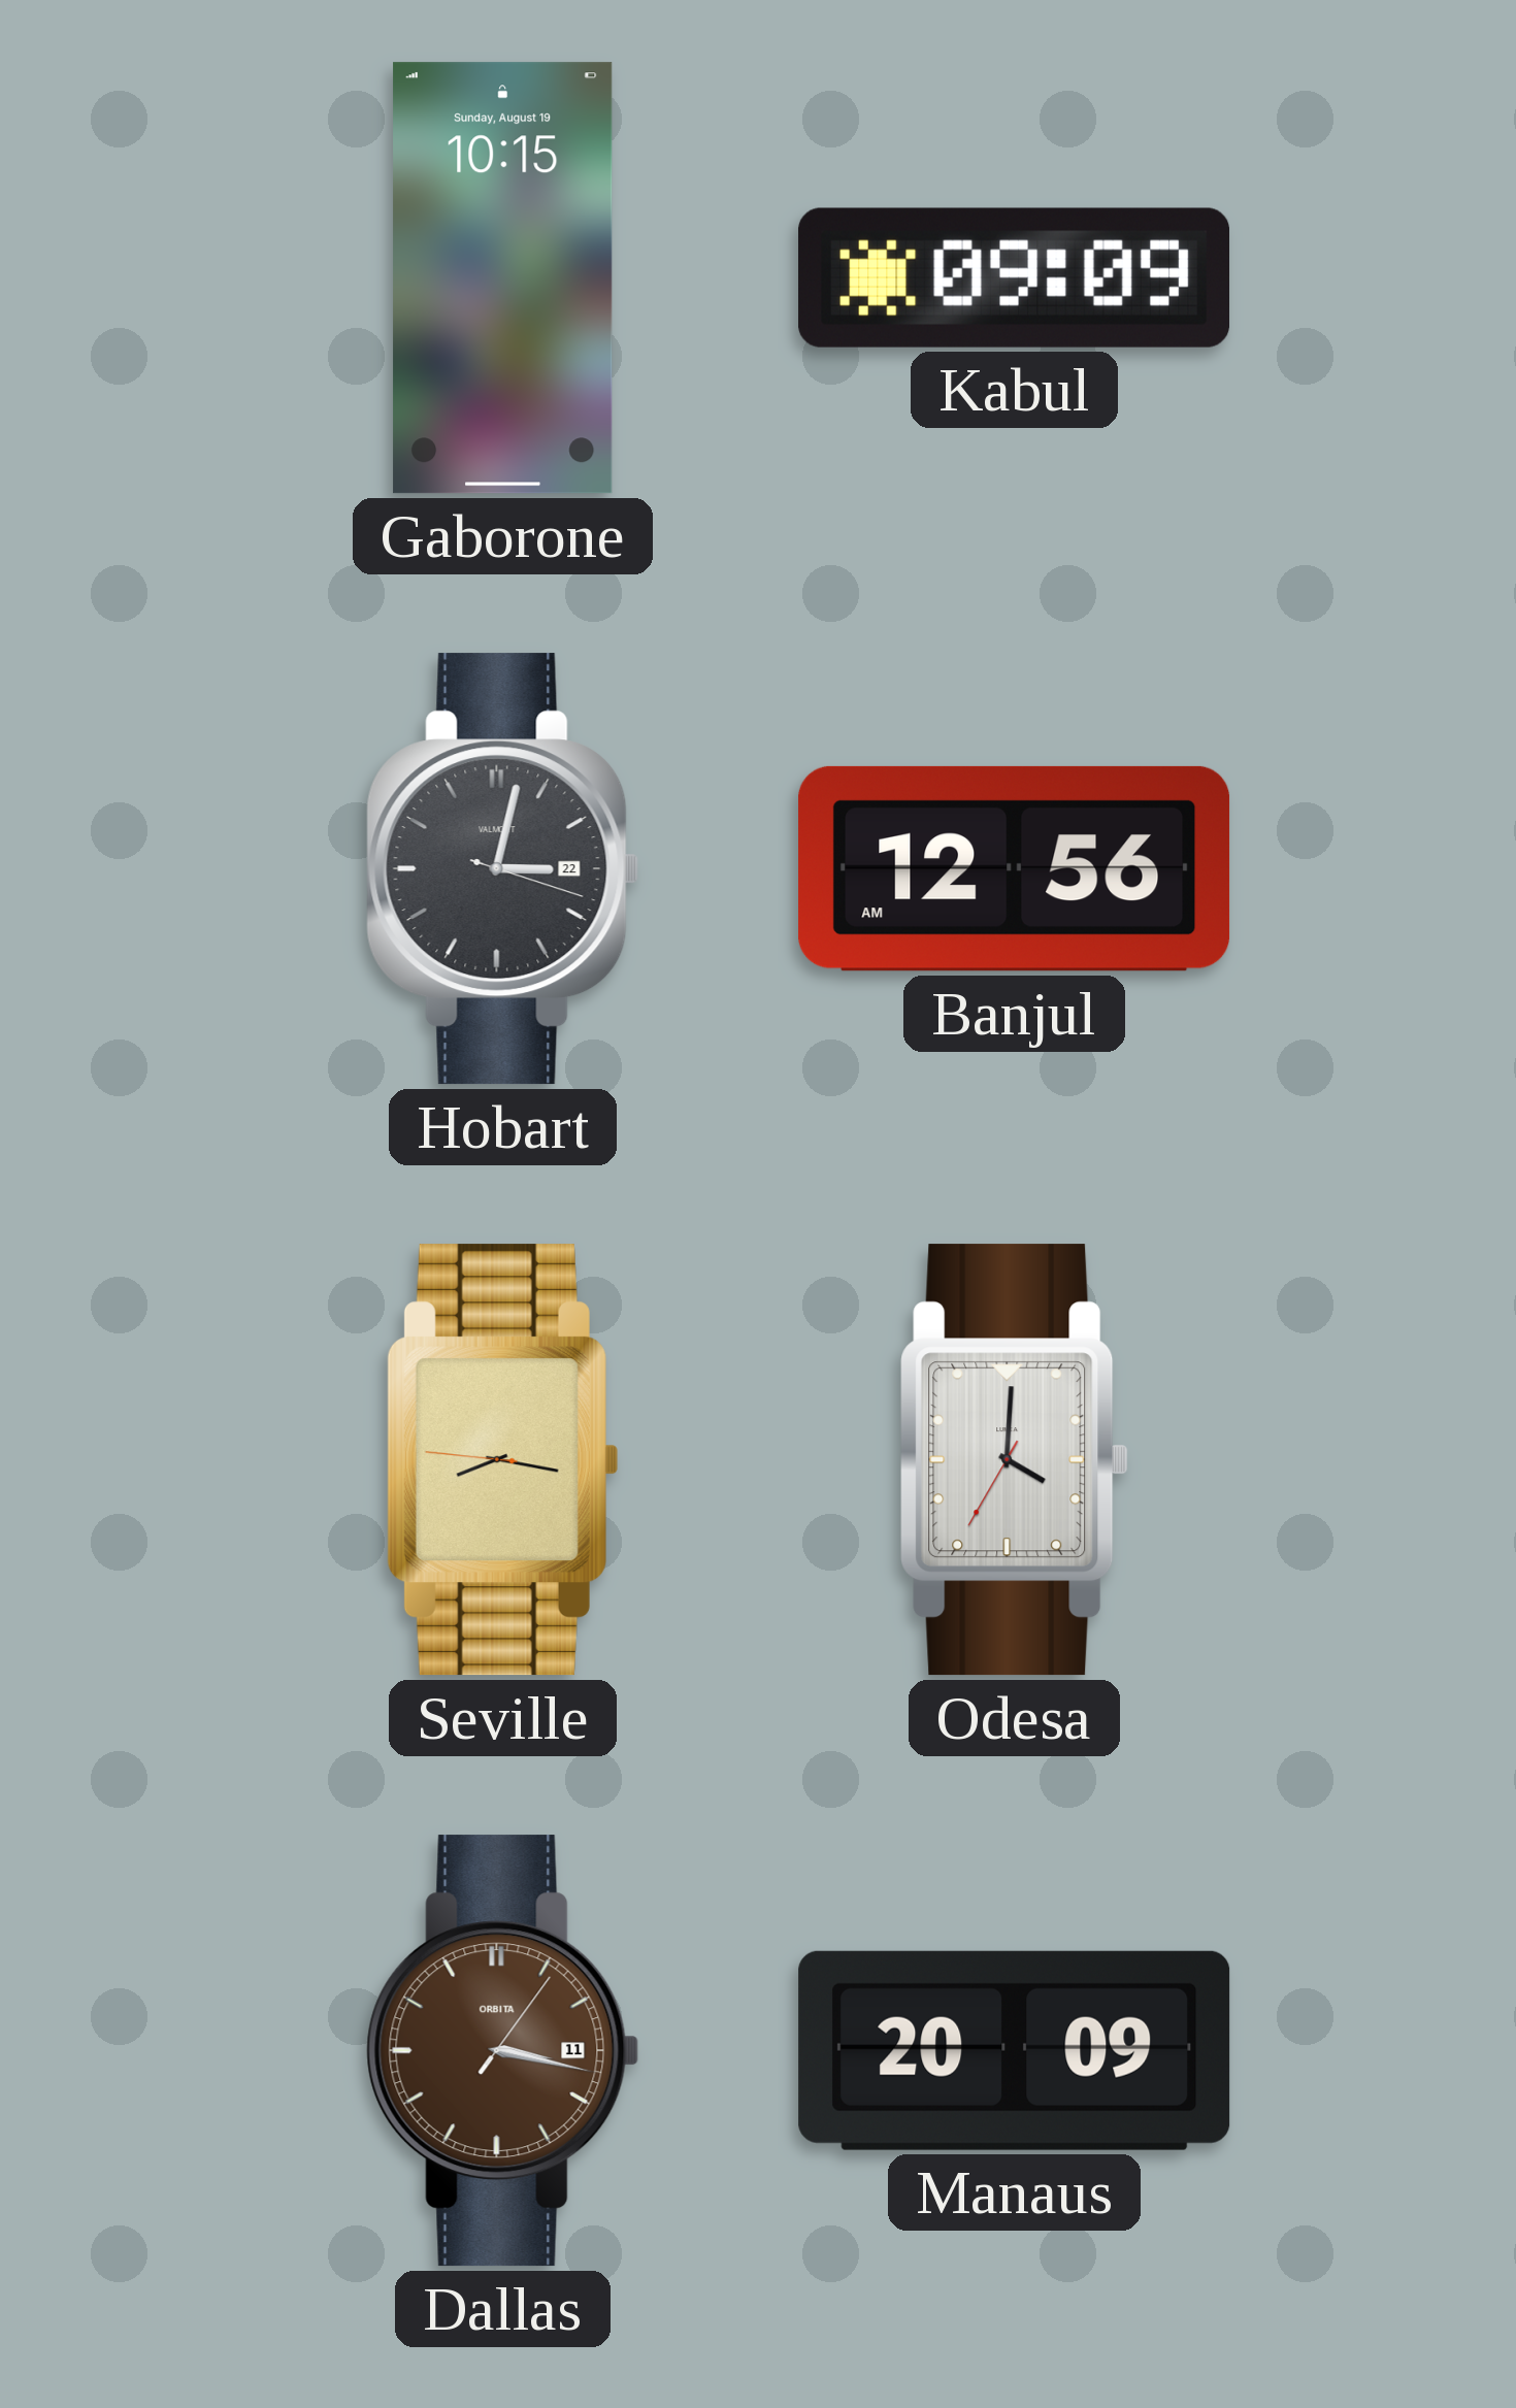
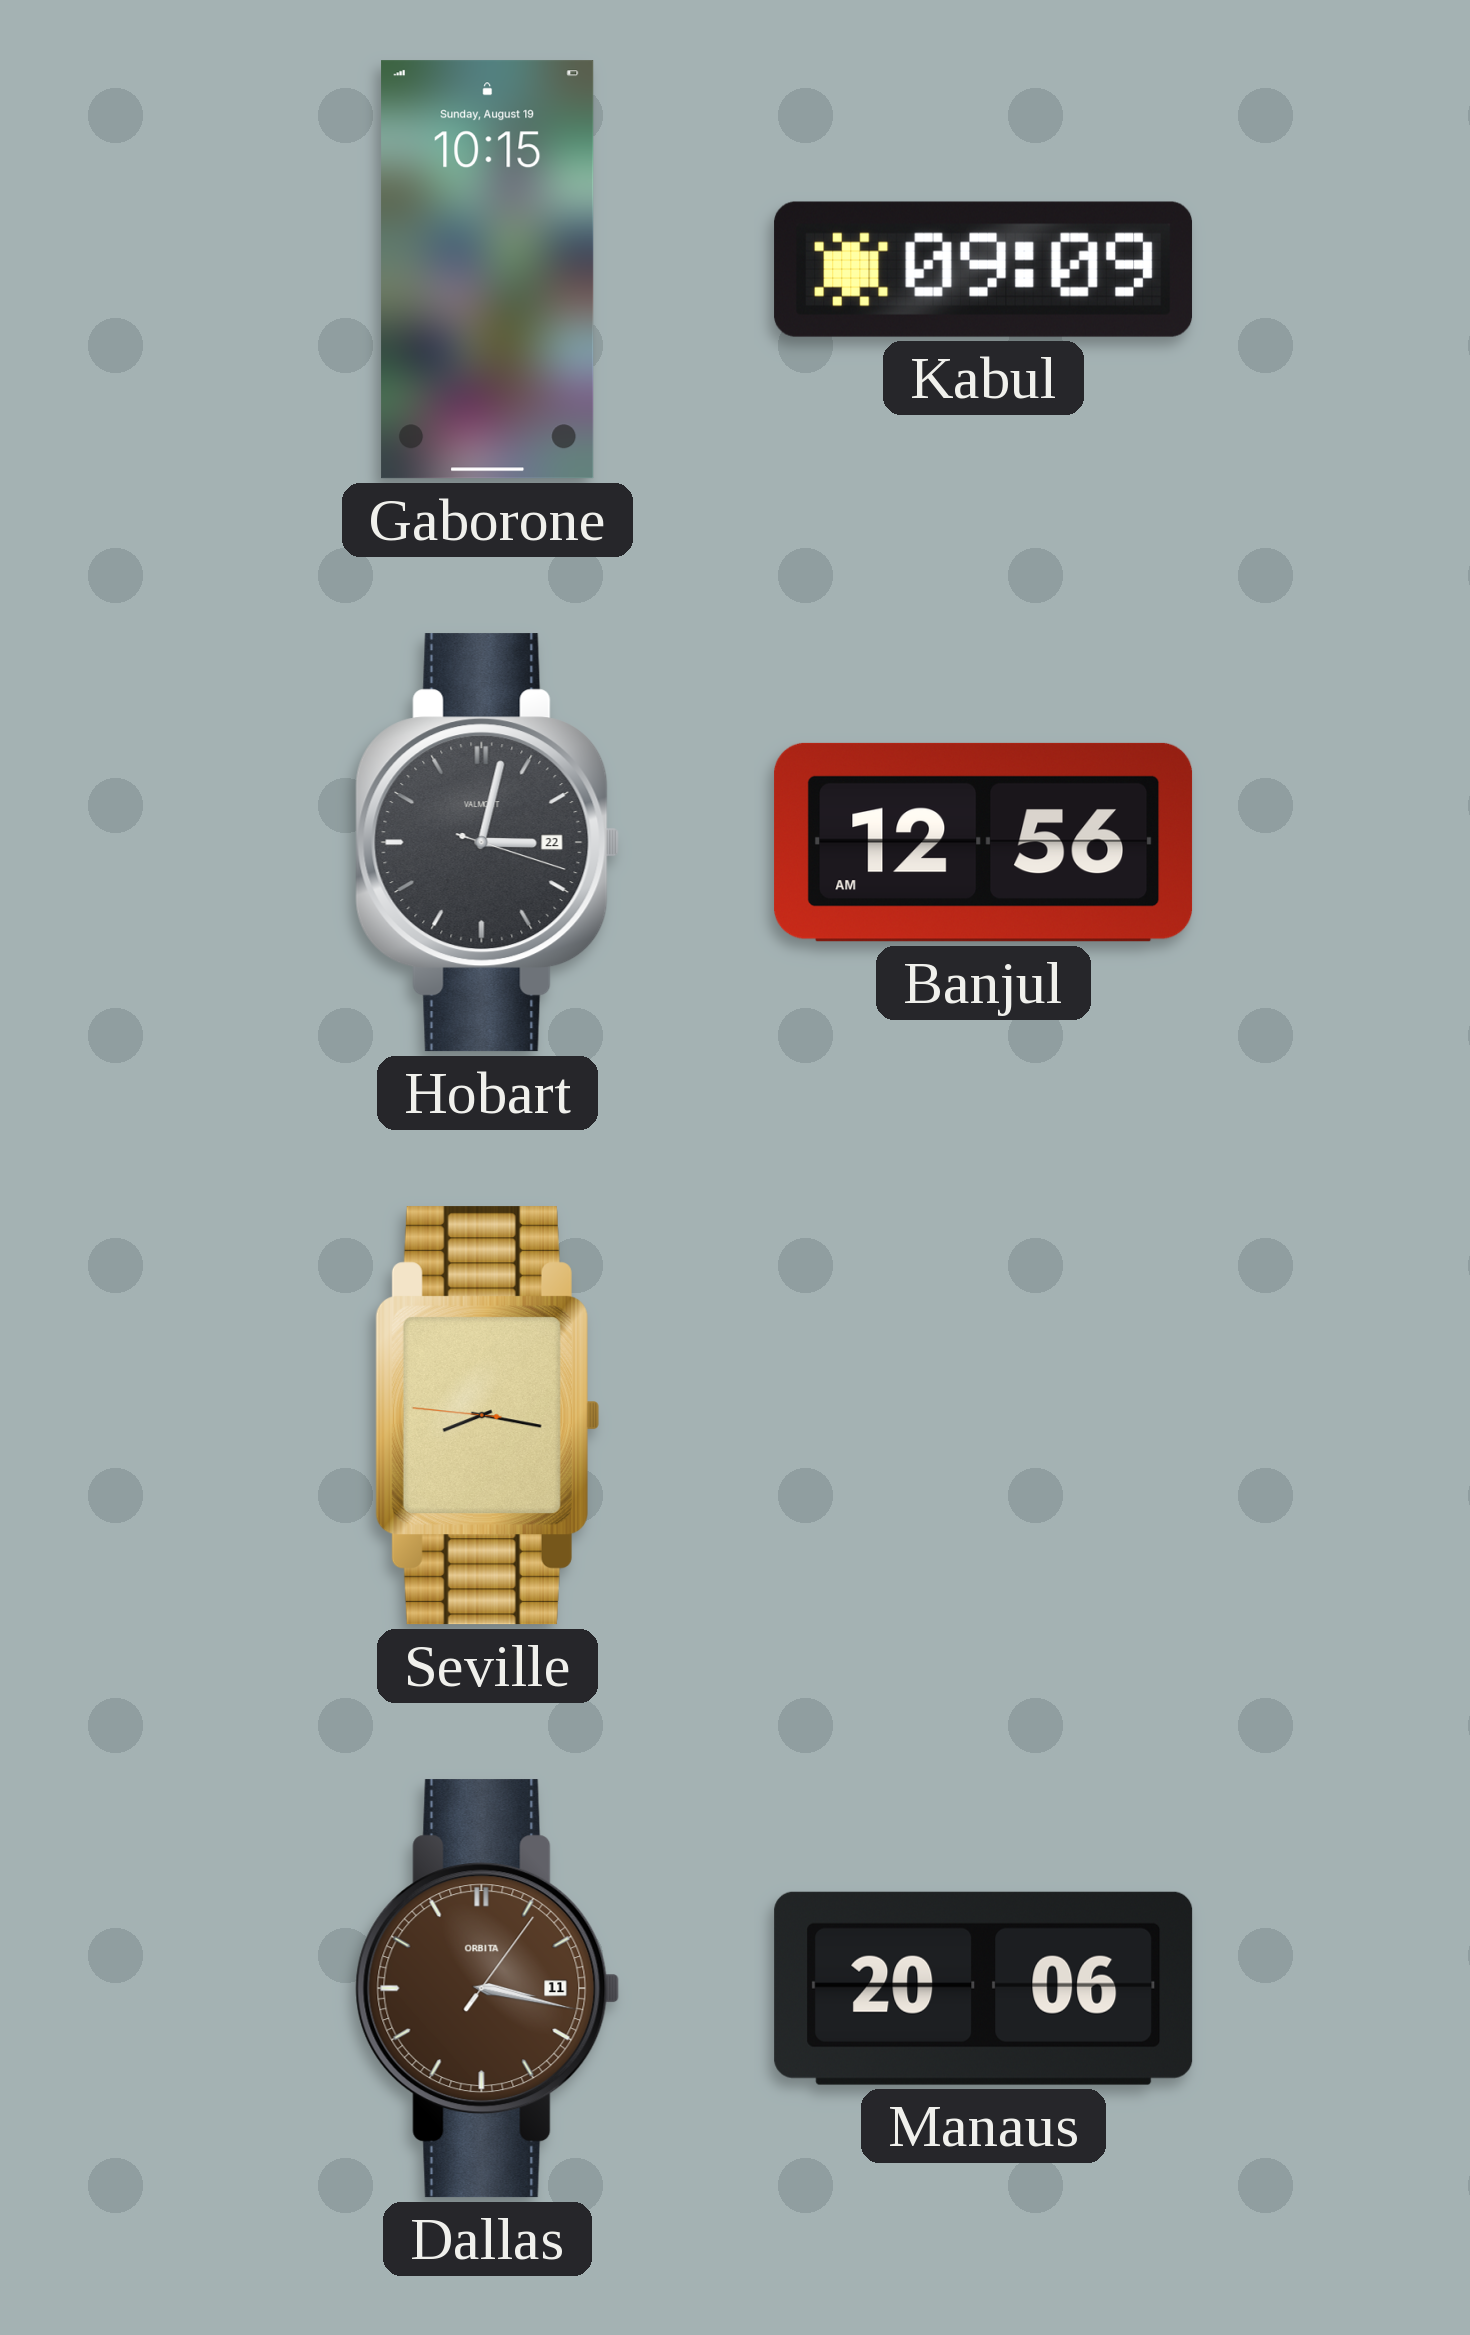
Odesa: 4:00 -> none (1015, 1460)
Manaus: 20:09 -> 20:06 (984, 1988)
